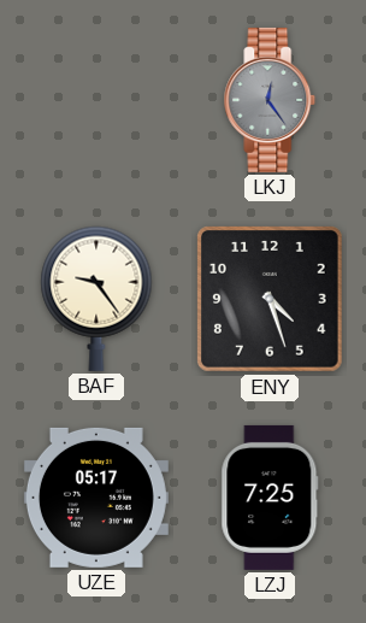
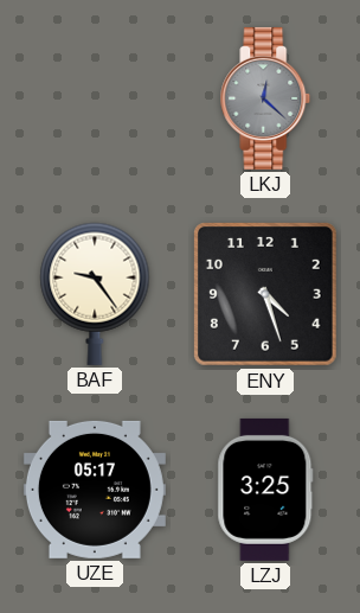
LKJ: 12:24 -> 12:22 (265, 98)
LZJ: 7:25 -> 3:25 (265, 490)
